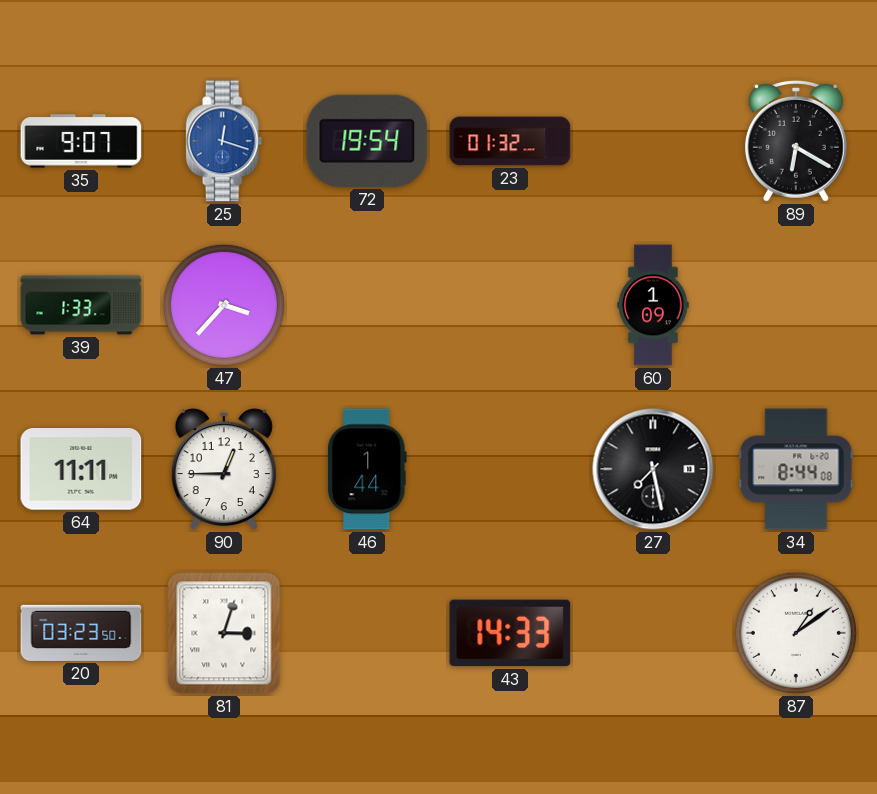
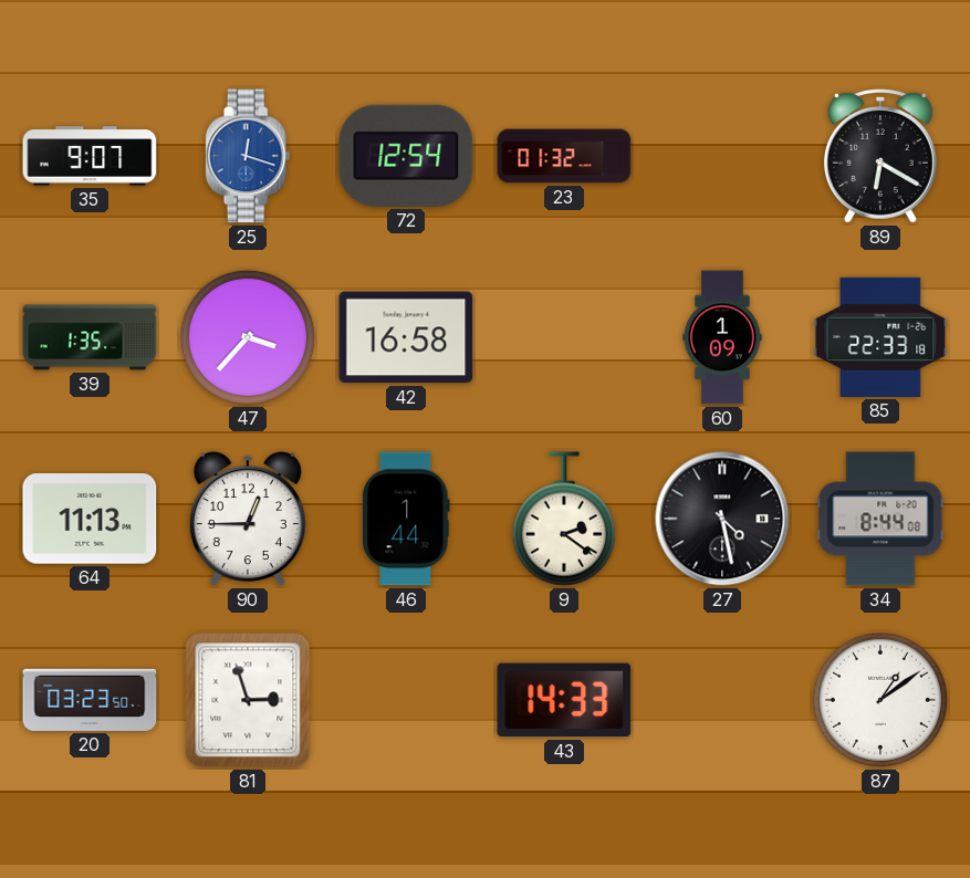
72: 19:54 -> 12:54 (406, 156)
39: 1:33 -> 1:35 (90, 337)
42: none -> 16:58 (406, 337)
85: none -> 22:33 (880, 337)
64: 11:11 -> 11:13 (90, 519)
9: none -> 2:21 (564, 519)
27: 7:28 -> 4:28 (722, 519)
81: 3:03 -> 2:57 (248, 700)
